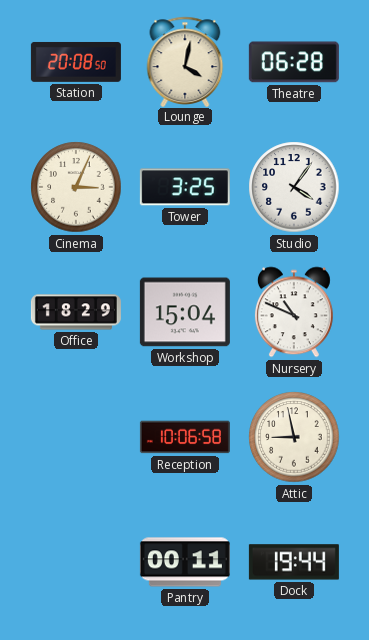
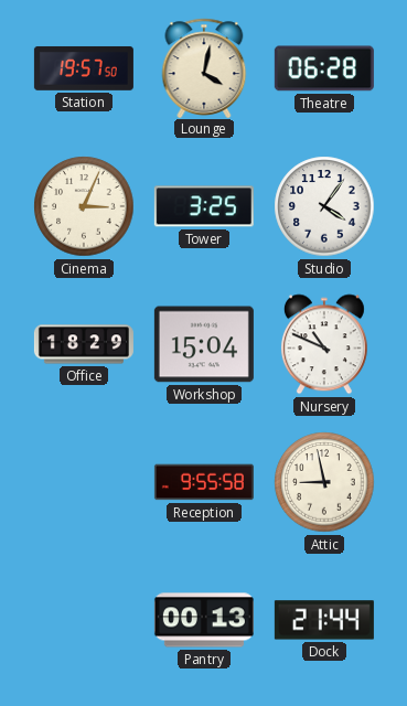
Station: 20:08 -> 19:57 (84, 68)
Reception: 10:06 -> 9:55 (204, 482)
Pantry: 00:11 -> 00:13 (204, 620)
Dock: 19:44 -> 21:44 (324, 620)
